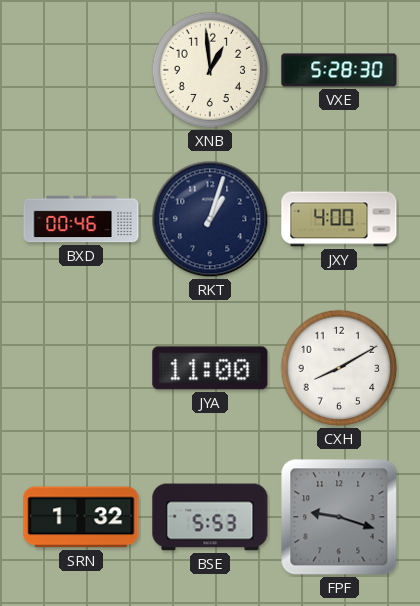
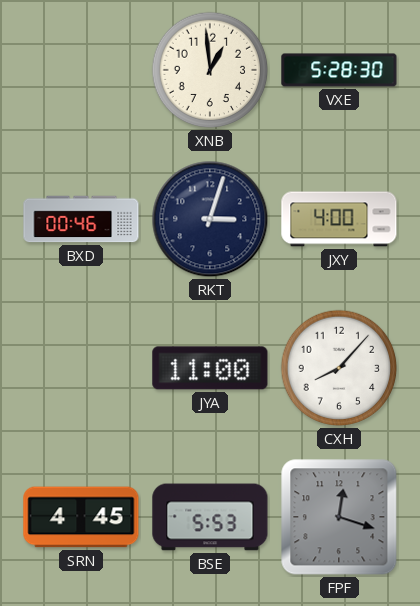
RKT: 1:03 -> 3:03 (210, 219)
CXH: 8:10 -> 8:07 (339, 368)
SRN: 1:32 -> 4:45 (81, 517)
FPF: 9:18 -> 12:18 (339, 517)
